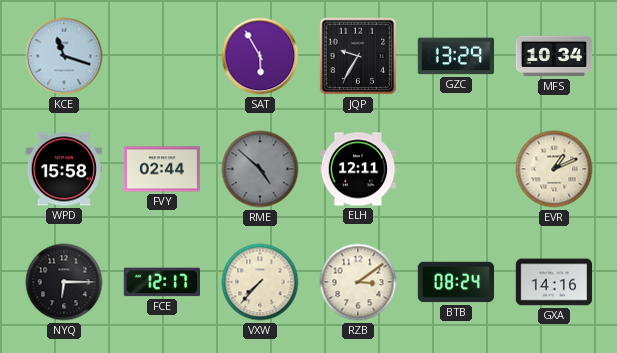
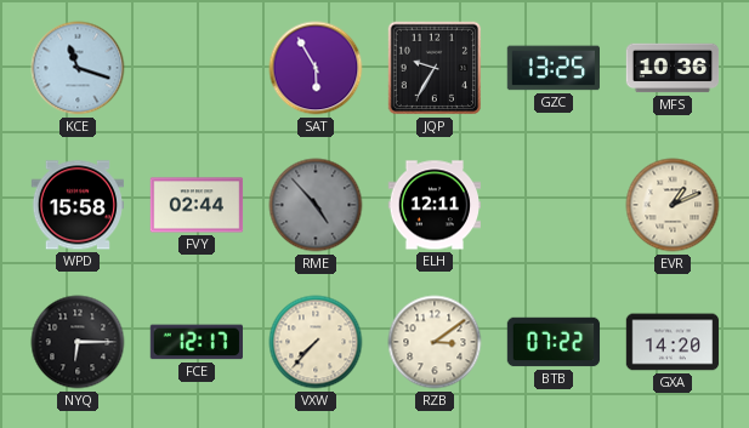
GZC: 13:29 -> 13:25 (554, 68)
MFS: 10:34 -> 10:36 (673, 68)
RME: 4:52 -> 4:53 (316, 205)
BTB: 08:24 -> 07:22 (554, 342)
GXA: 14:16 -> 14:20 (673, 342)
